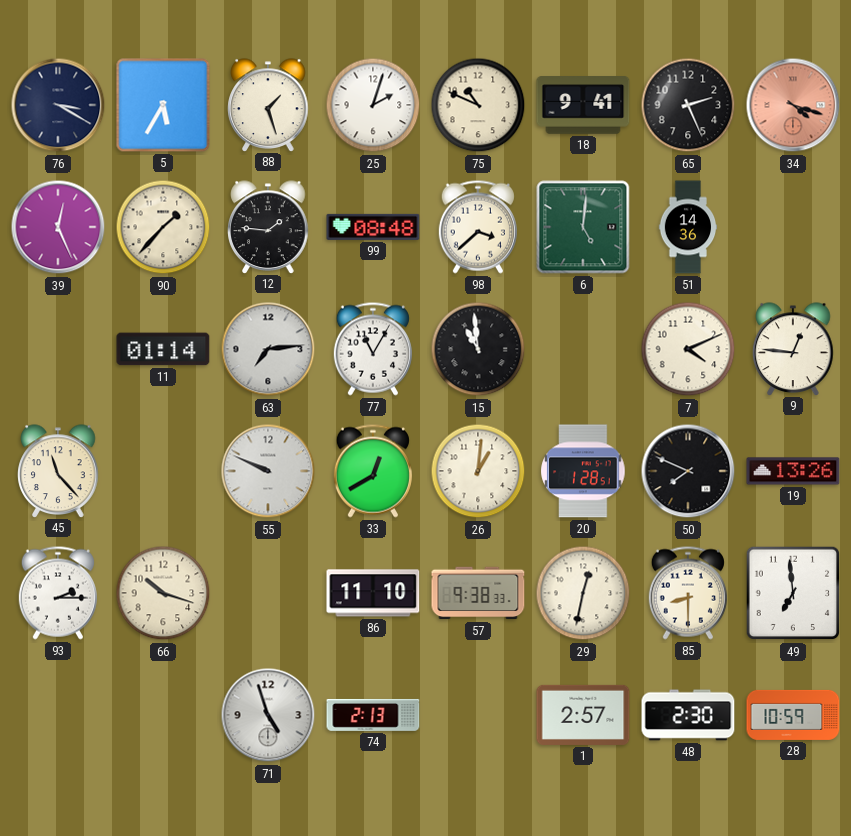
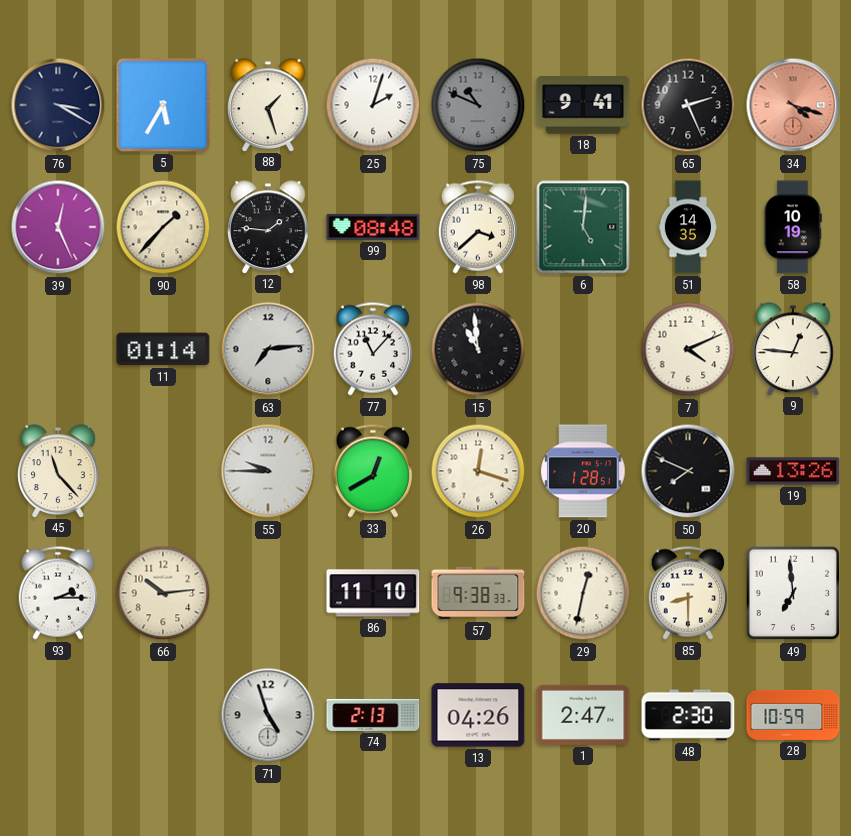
75 dial: cream -> grey (478, 105)
51: 14:36 -> 14:35 (688, 227)
58: none -> 10:19 (793, 227)
77: 11:05 -> 11:07 (373, 349)
55: 9:49 -> 9:45 (268, 471)
26: 1:01 -> 12:18 (478, 471)
66: 10:18 -> 10:14 (163, 593)
13: none -> 04:26 (478, 715)
1: 2:57 -> 2:47 (583, 715)
